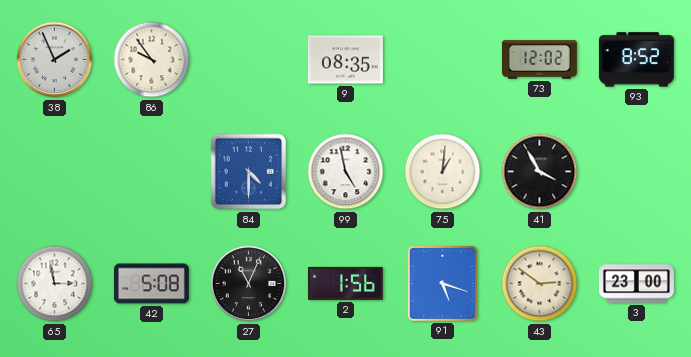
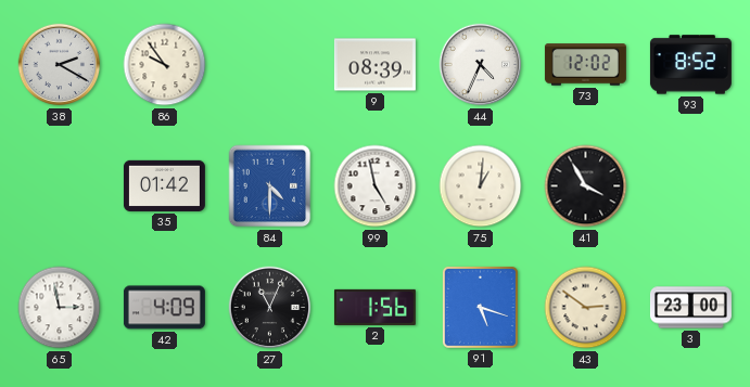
38: 1:56 -> 2:20 (60, 65)
9: 08:35 -> 08:39 (374, 65)
44: none -> 4:34 (481, 65)
35: none -> 01:42 (164, 185)
42: 5:08 -> 4:09 (164, 308)
